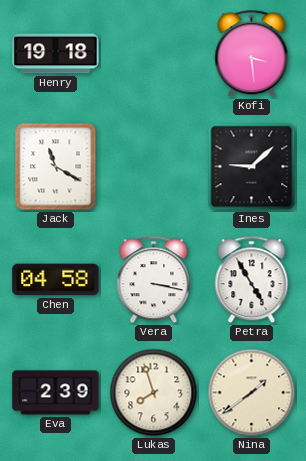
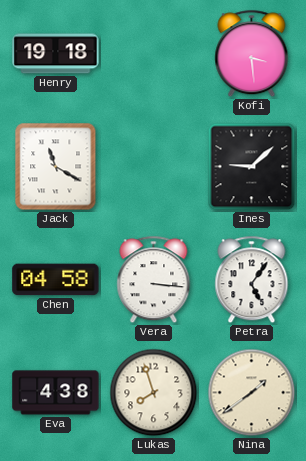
Vera: 3:17 -> 3:16 (154, 280)
Petra: 4:55 -> 5:06 (252, 280)
Eva: 2:39 -> 4:38 (56, 393)
